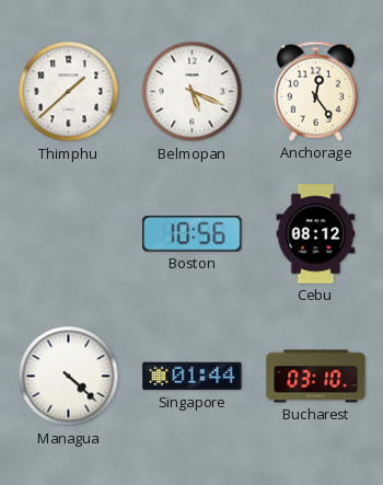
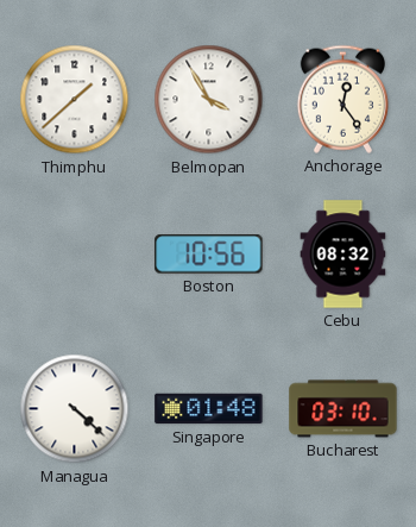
Belmopan: 5:19 -> 3:55 (209, 100)
Cebu: 08:12 -> 08:32 (343, 255)
Singapore: 01:44 -> 01:48 (209, 409)
